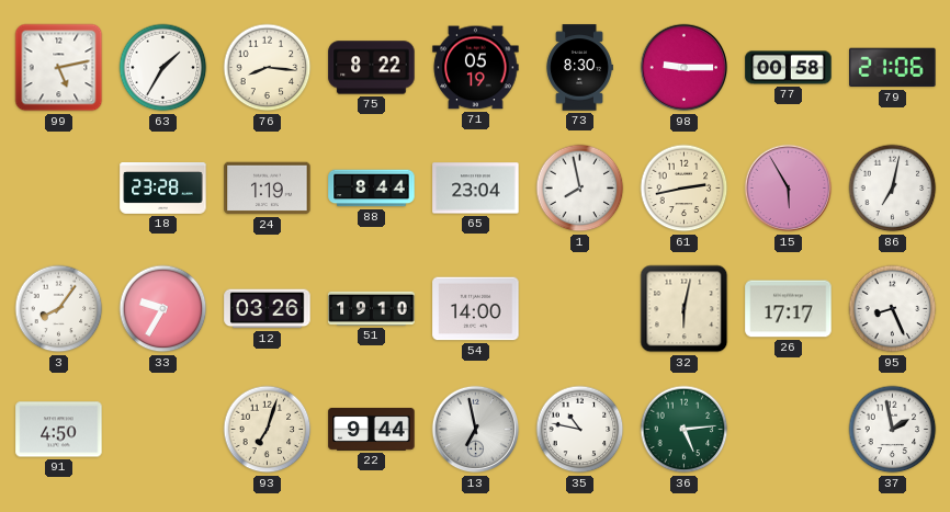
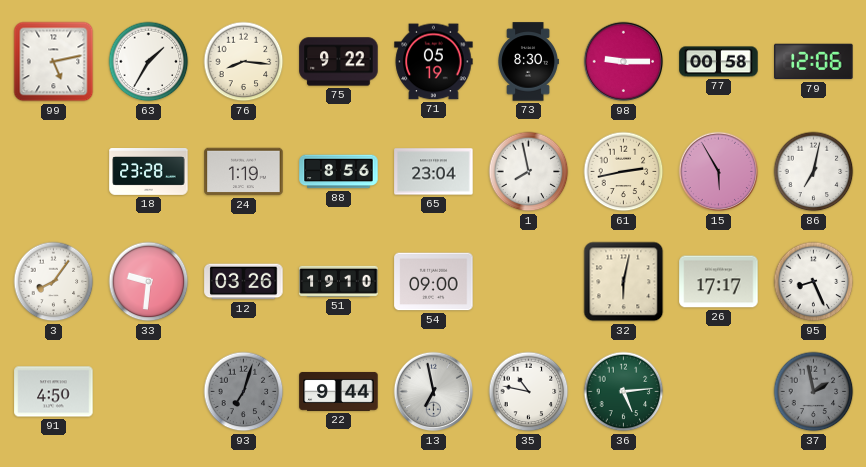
75: 8:22 -> 9:22 (339, 62)
79: 21:06 -> 12:06 (814, 62)
88: 8:44 -> 8:56 (339, 172)
33: 9:35 -> 9:31 (149, 282)
54: 14:00 -> 09:00 (434, 282)
93 dial: cream -> grey (244, 392)
37 dial: white -> grey (814, 392)
